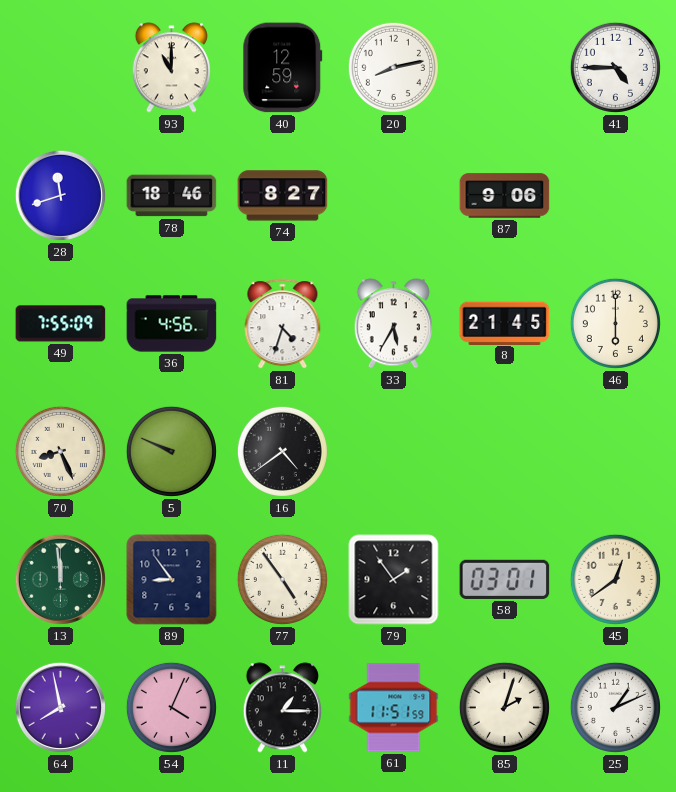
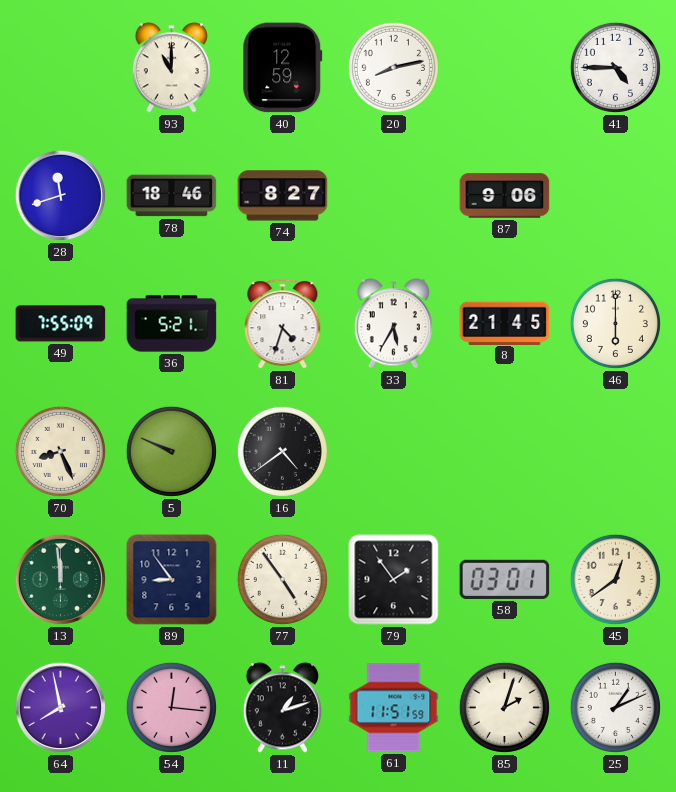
36: 4:56 -> 5:21 (172, 324)
54: 4:04 -> 12:16 (171, 707)
11: 1:15 -> 1:12 (282, 708)
